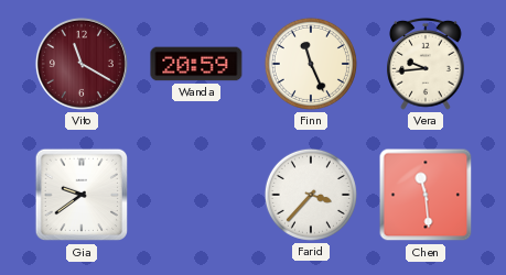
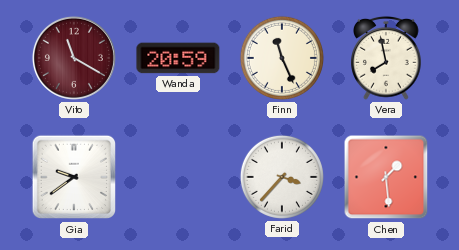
Vera: 9:44 -> 7:58 (386, 58)
Chen: 11:29 -> 1:29 (386, 177)
